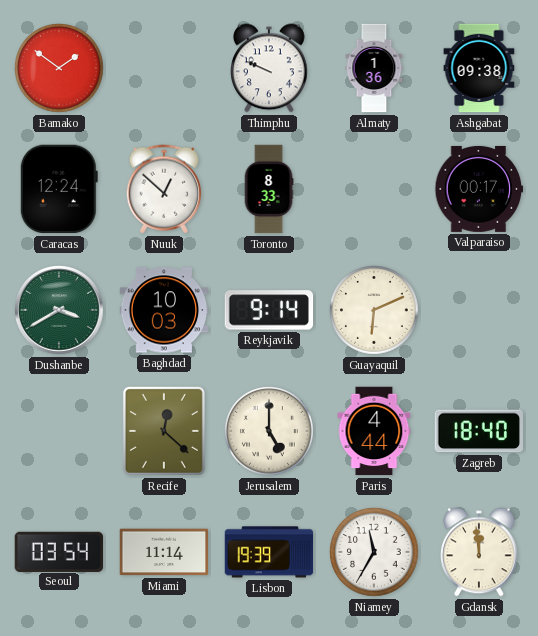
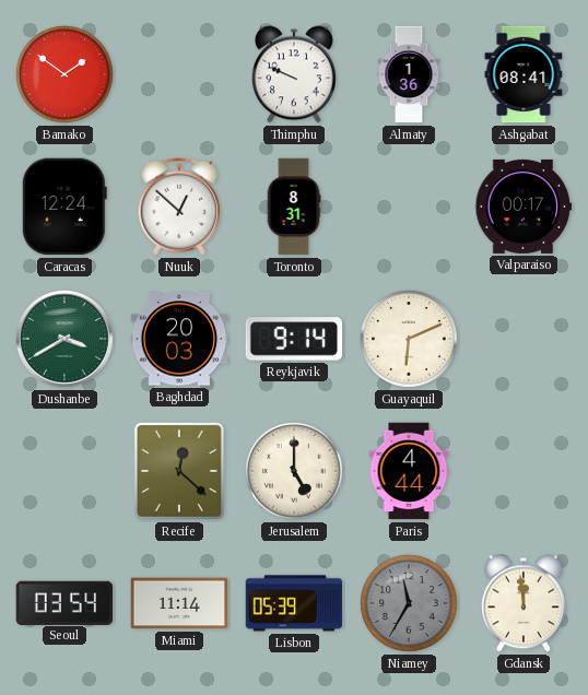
Ashgabat: 09:38 -> 08:41 (524, 74)
Toronto: 8:33 -> 8:31 (294, 207)
Baghdad: 10:03 -> 20:03 (179, 339)
Zagreb: 18:40 -> none (478, 431)
Lisbon: 19:39 -> 05:39 (294, 603)
Niamey dial: white -> grey (410, 604)
